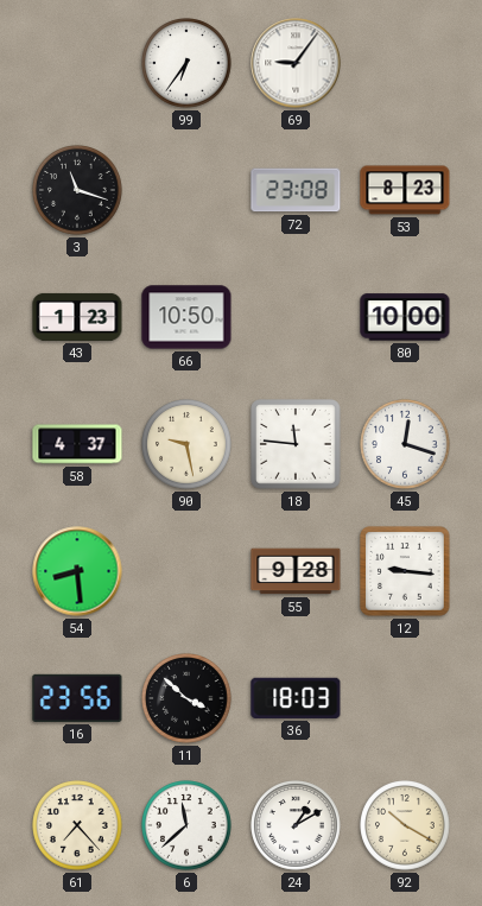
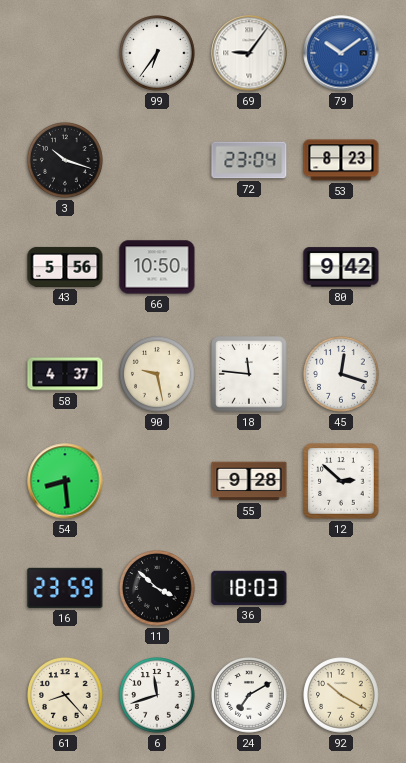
79: none -> 10:09 (341, 53)
3: 11:18 -> 10:18 (65, 160)
72: 23:08 -> 23:04 (249, 160)
43: 1:23 -> 5:56 (65, 267)
80: 10:00 -> 9:42 (341, 267)
12: 9:16 -> 2:52 (341, 481)
16: 23:56 -> 23:59 (65, 588)
61: 7:23 -> 8:23 (65, 695)
6: 11:38 -> 11:42 (157, 695)
24: 1:10 -> 7:10 (249, 695)
